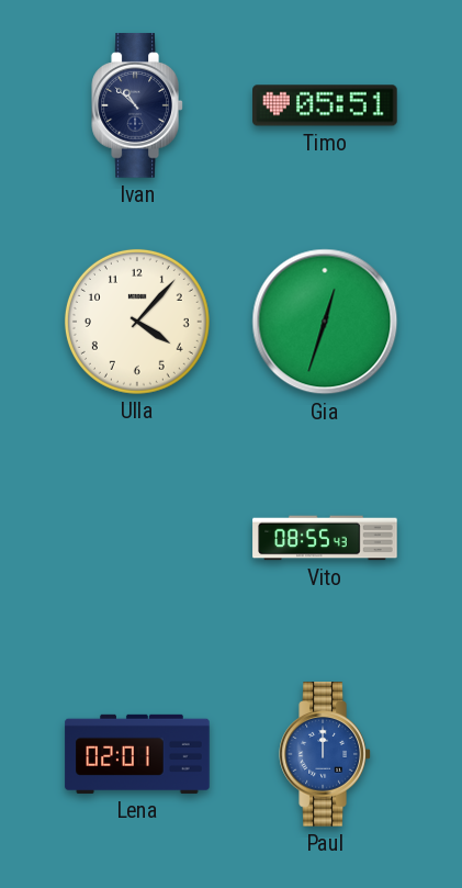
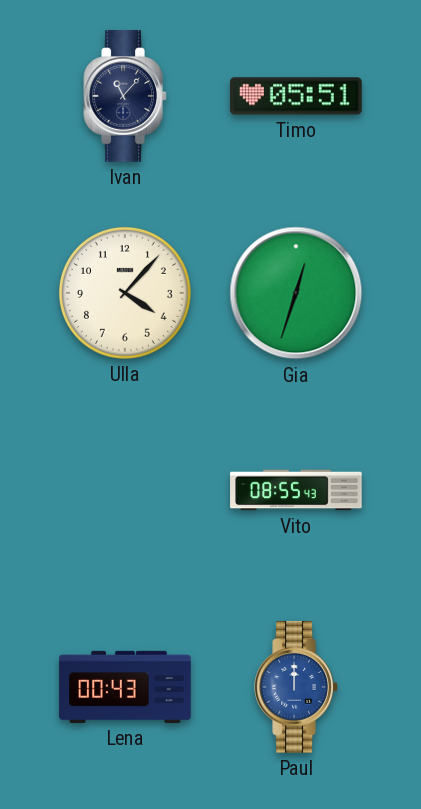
Ivan: 10:52 -> 11:07 (125, 96)
Lena: 02:01 -> 00:43 (125, 687)
